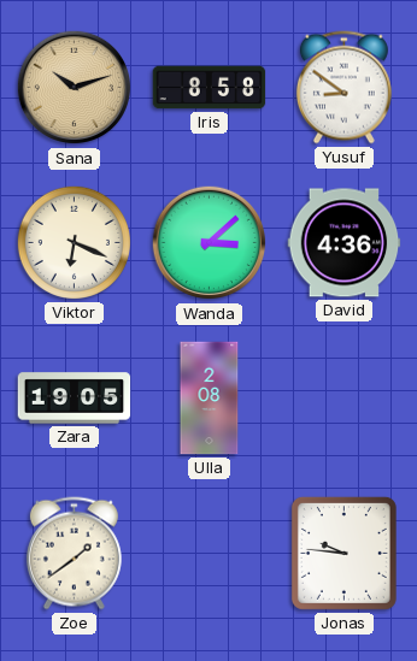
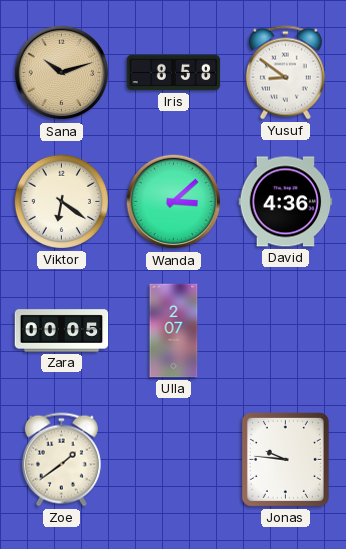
Viktor: 6:19 -> 6:21 (61, 201)
Zara: 19:05 -> 00:05 (62, 331)
Ulla: 2:08 -> 2:07 (174, 331)
